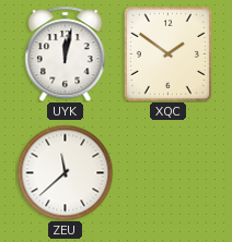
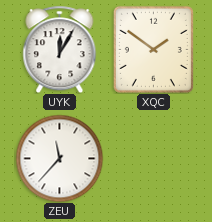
UYK: 12:02 -> 12:05 (60, 49)
ZEU: 11:38 -> 11:37 (59, 158)
